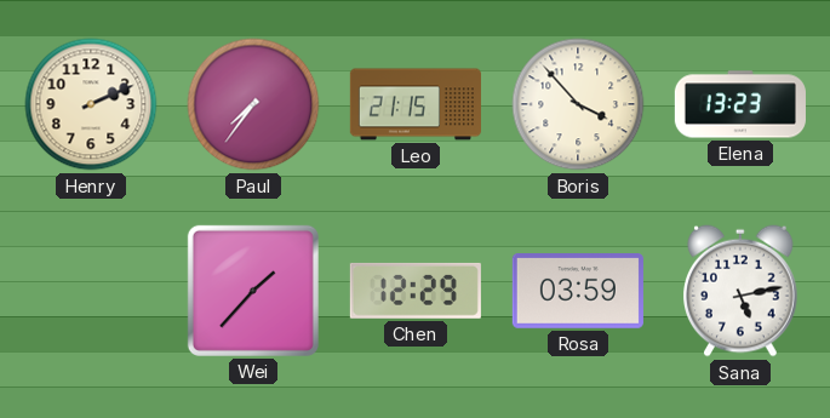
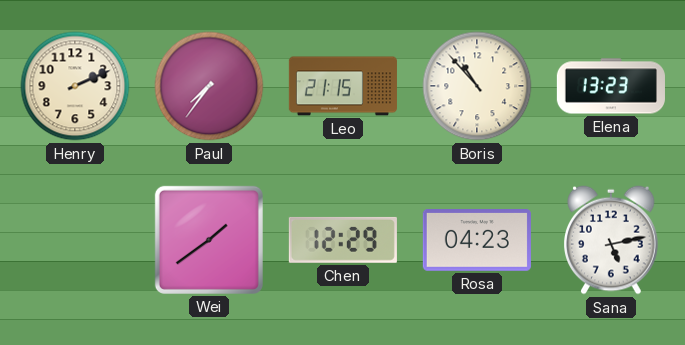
Boris: 3:53 -> 10:53 (477, 86)
Wei: 1:37 -> 1:39 (209, 240)
Rosa: 03:59 -> 04:23 (477, 241)
